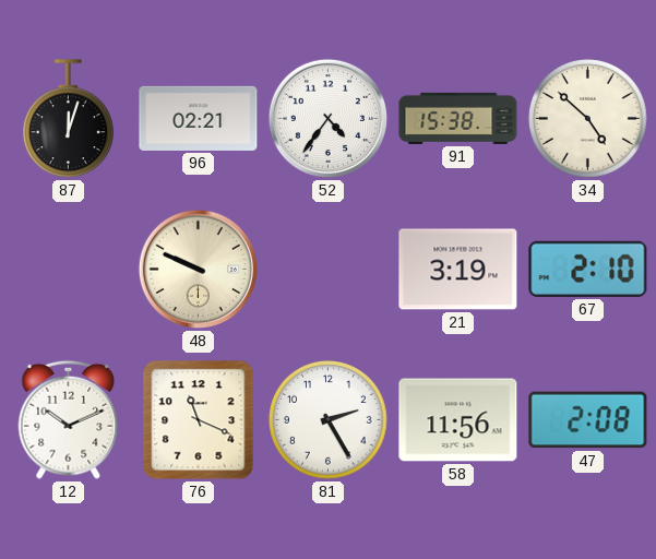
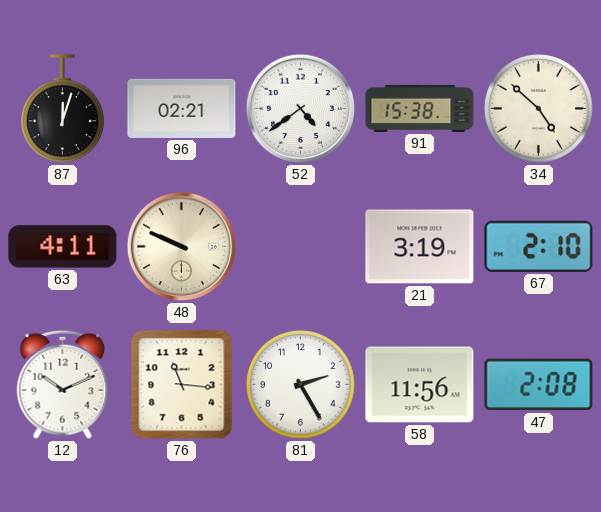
52: 4:36 -> 4:39 (300, 108)
63: none -> 4:11 (63, 247)
76: 11:19 -> 11:16 (182, 385)
